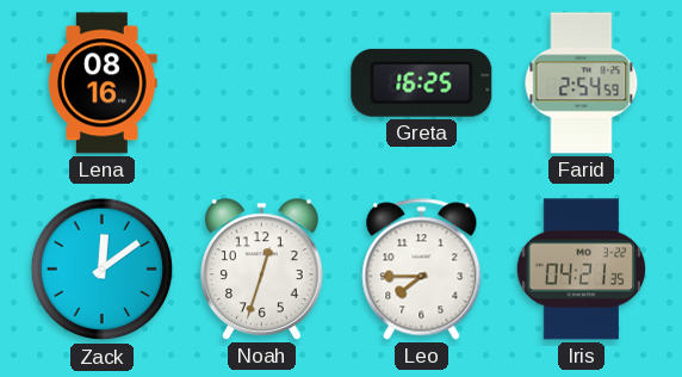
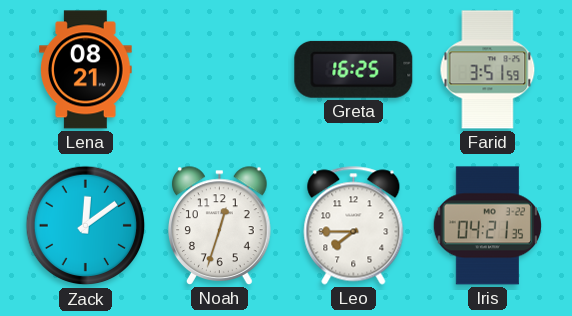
Lena: 08:16 -> 08:21 (86, 70)
Farid: 2:54 -> 3:51 (488, 70)
